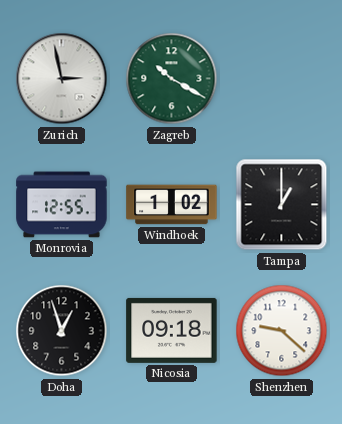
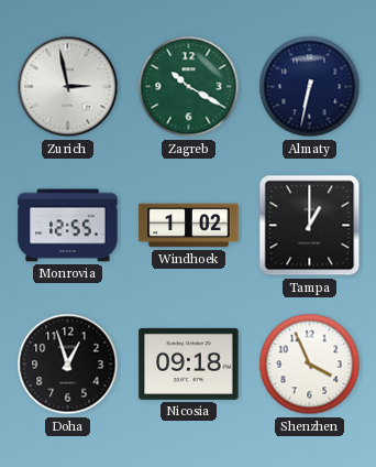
Almaty: none -> 6:32 (310, 87)
Shenzhen: 9:22 -> 3:56 (310, 365)
